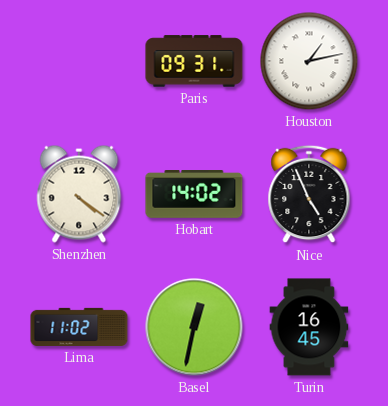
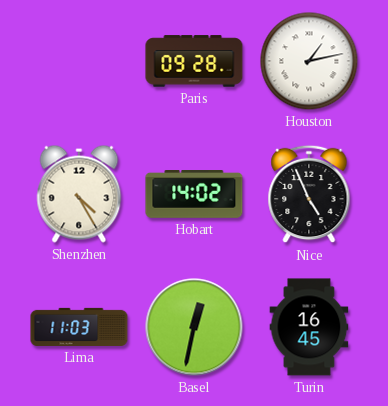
Paris: 09:31 -> 09:28 (194, 61)
Shenzhen: 4:21 -> 4:25 (79, 194)
Lima: 11:02 -> 11:03 (79, 327)
